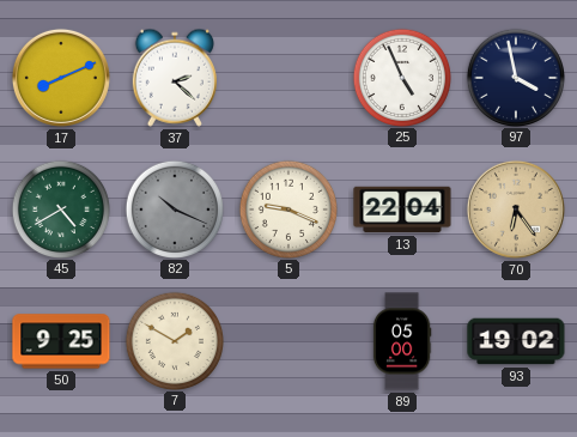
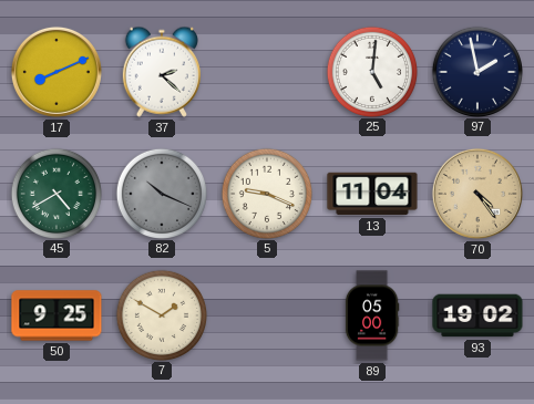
25: 4:56 -> 5:01 (371, 71)
97: 3:58 -> 1:58 (476, 71)
13: 22:04 -> 11:04 (372, 194)
70: 6:24 -> 4:24 (477, 194)
